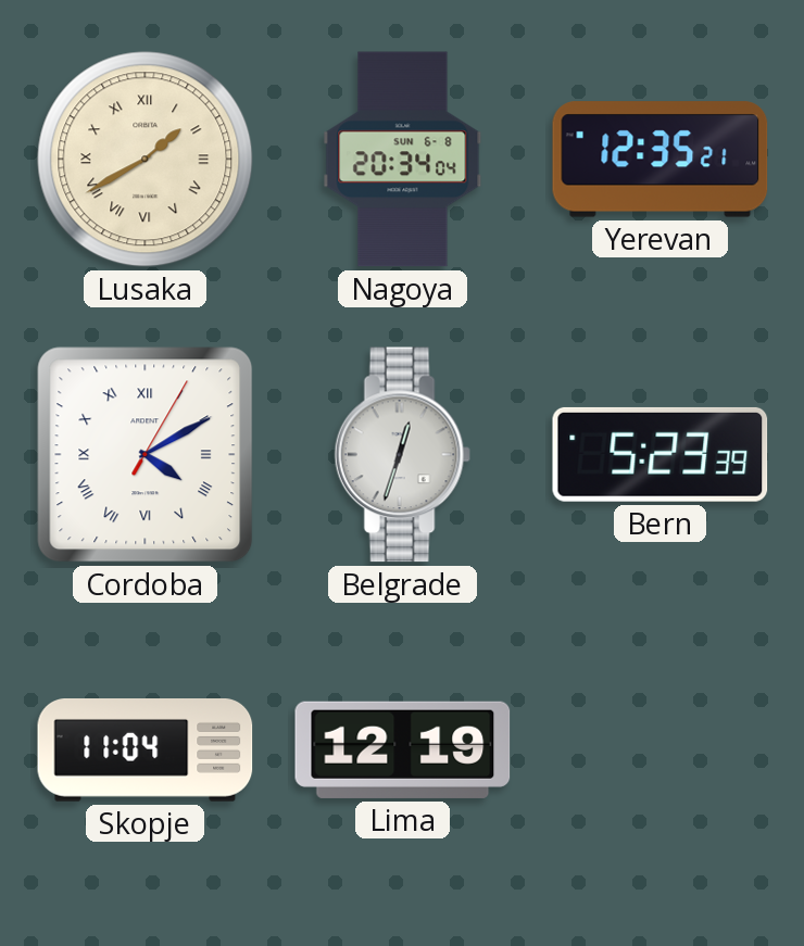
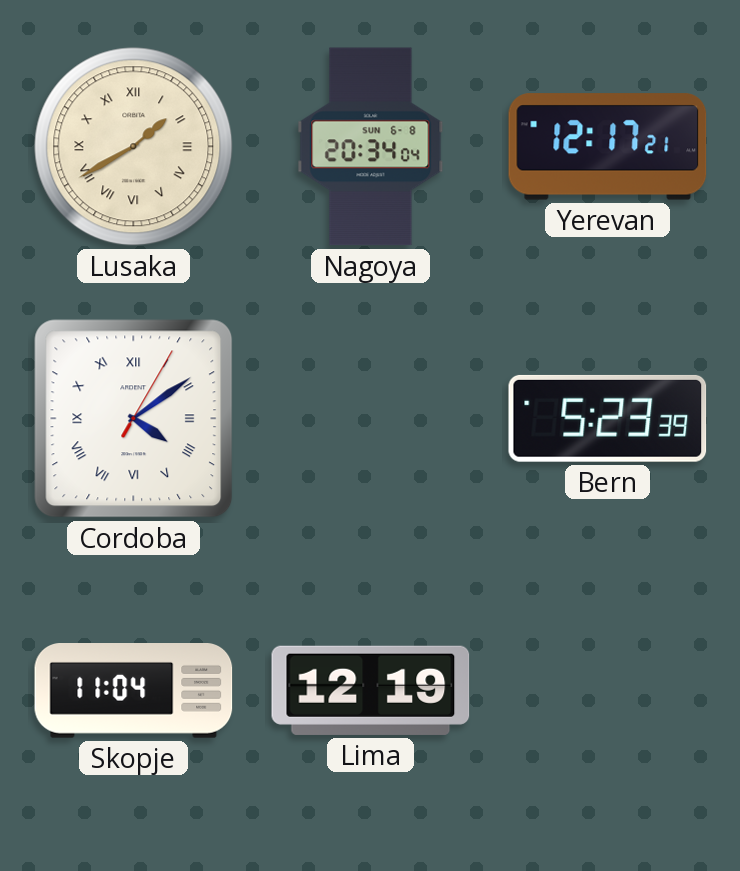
Yerevan: 12:35 -> 12:17 (608, 147)
Cordoba: 4:10 -> 4:09 (134, 419)
Belgrade: 12:33 -> none (402, 455)
